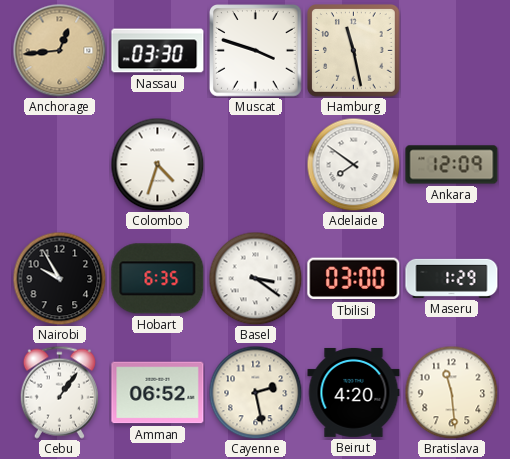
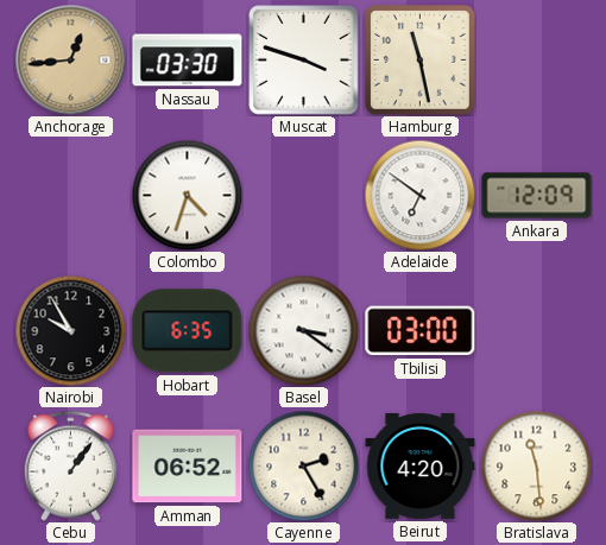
Adelaide: 7:51 -> 6:51 (419, 195)
Maseru: 1:29 -> none (452, 278)
Cayenne: 2:28 -> 2:25 (303, 465)
